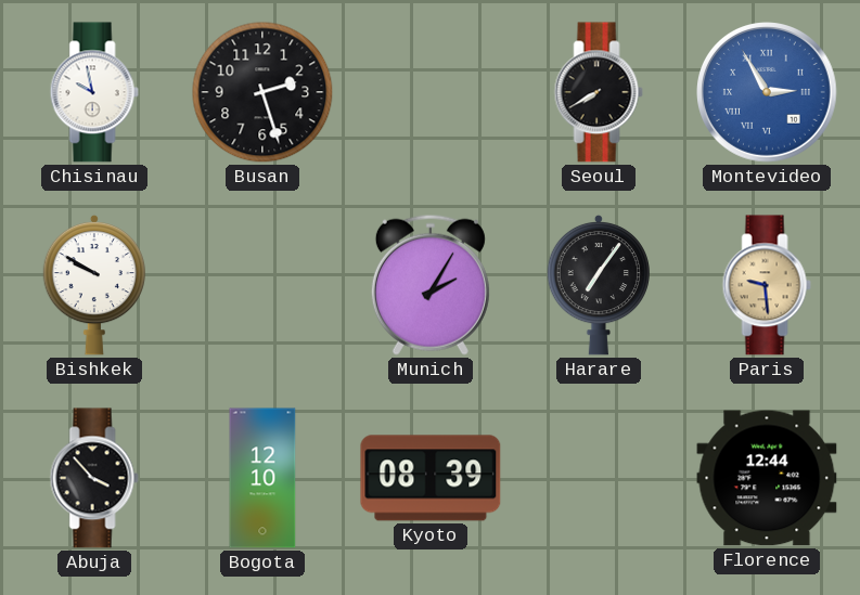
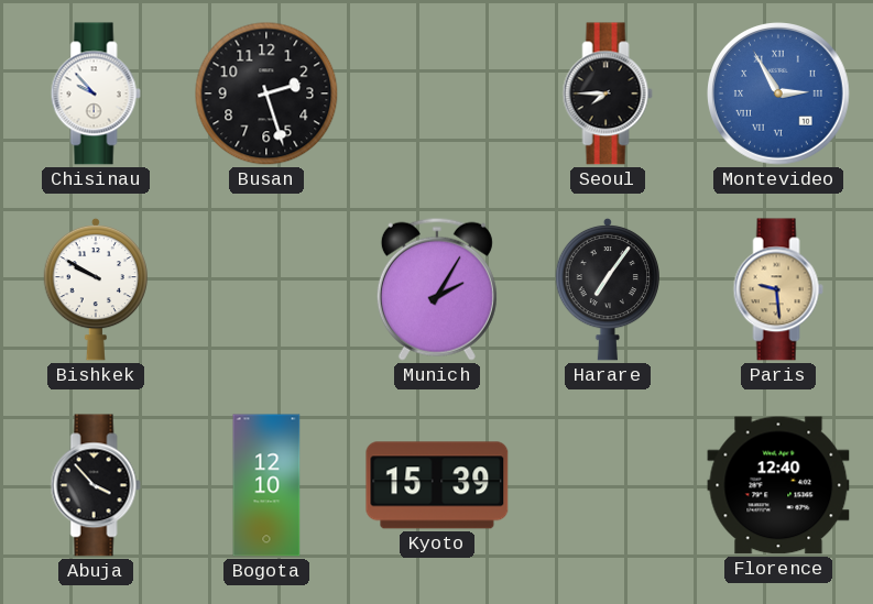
Chisinau: 9:58 -> 9:53 (96, 94)
Seoul: 7:40 -> 7:45 (608, 94)
Kyoto: 08:39 -> 15:39 (437, 485)
Florence: 12:44 -> 12:40 (778, 485)
